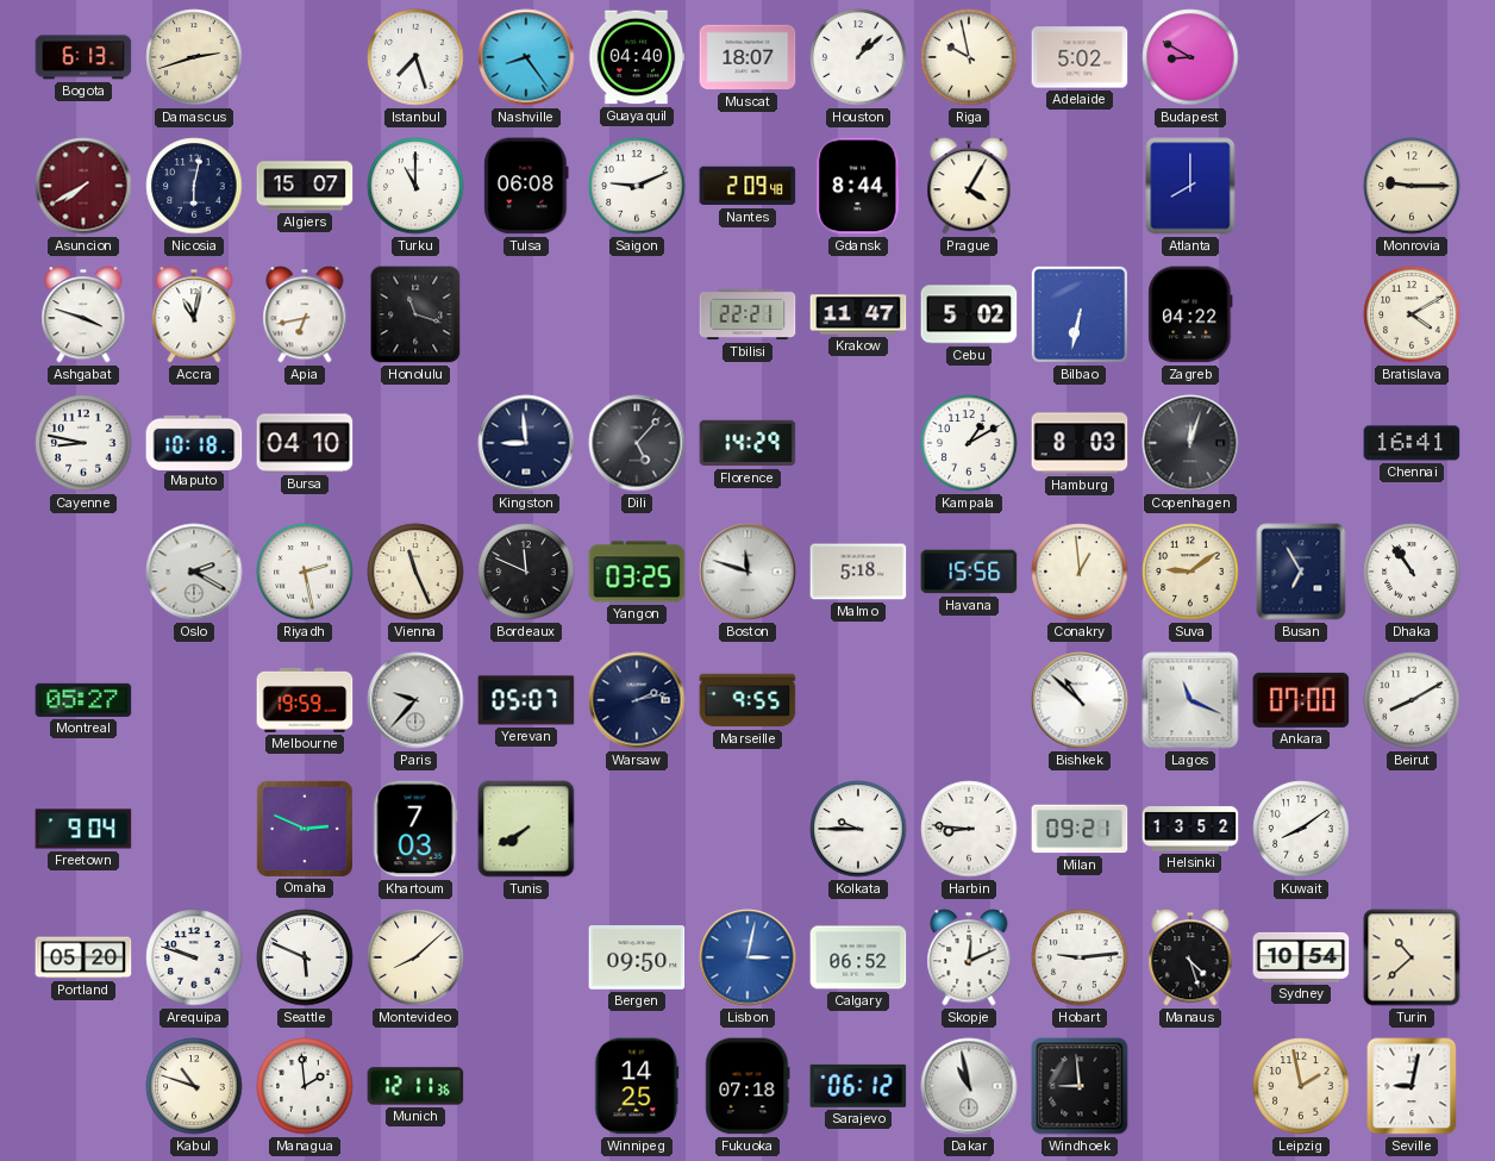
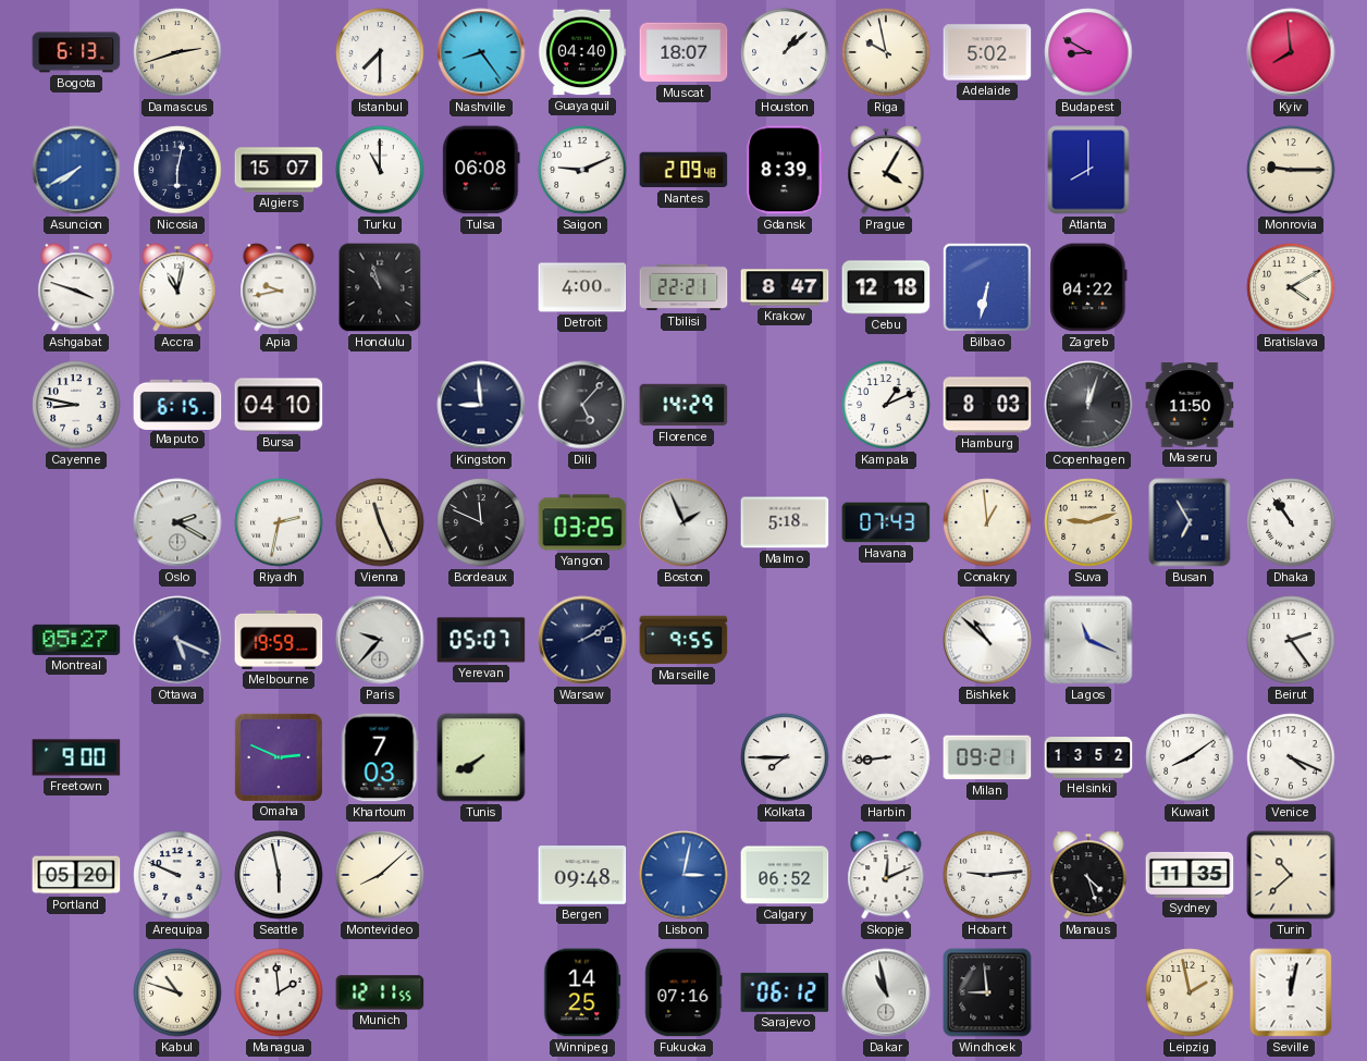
Istanbul: 7:27 -> 7:30 (380, 52)
Kyiv: none -> 7:59 (1291, 52)
Asuncion dial: burgundy -> blue (76, 170)
Gdansk: 8:44 -> 8:39 (785, 170)
Apia: 6:43 -> 9:43 (279, 287)
Honolulu: 11:18 -> 10:57 (380, 287)
Detroit: none -> 4:00 (582, 287)
Krakow: 11:47 -> 8:47 (785, 287)
Cebu: 5:02 -> 12:18 (886, 287)
Maputo: 10:18 -> 6:15 (177, 404)
Kampala: 1:10 -> 1:11 (886, 405)
Maseru: none -> 11:50 (1190, 405)
Chennai: 16:41 -> none (1412, 443)
Riyadh: 2:28 -> 2:32 (279, 522)
Boston: 11:48 -> 1:56 (683, 522)
Havana: 15:56 -> 07:43 (886, 522)
Suva: 9:09 -> 9:12 (1088, 522)
Ottawa: none -> 5:19 (177, 640)
Warsaw: 2:13 -> 2:10 (582, 640)
Ankara: 07:00 -> none (1301, 700)
Beirut: 8:10 -> 2:24 (1291, 640)
Freetown: 9:04 -> 9:00 (76, 757)
Kolkata: 9:45 -> 7:45 (785, 757)
Harbin: 8:46 -> 8:44 (886, 757)
Venice: none -> 4:19 (1291, 757)
Arequipa: 9:48 -> 9:49 (177, 875)
Seattle: 5:49 -> 5:58 (279, 875)
Bergen: 09:50 -> 09:48 (582, 876)
Sydney: 10:54 -> 11:35 (1190, 875)
Munich: 12:11:36 -> 12:11:55 (380, 992)
Fukuoka: 07:18 -> 07:16 (683, 992)
Seville: 9:02 -> 12:02 (1291, 992)
